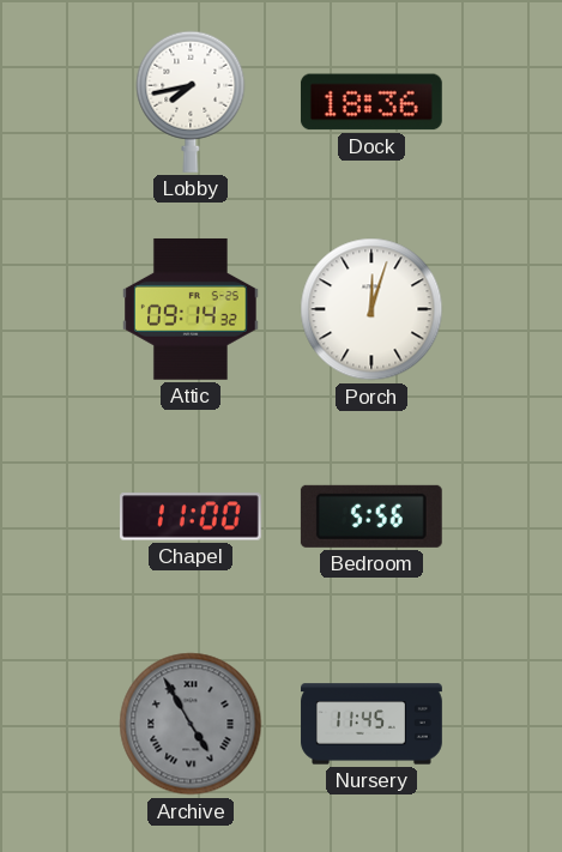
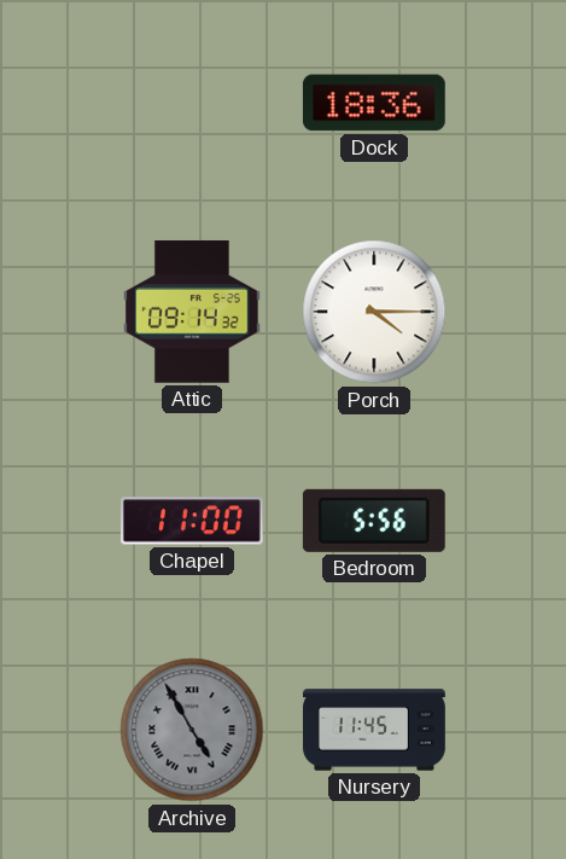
Lobby: 7:43 -> none (191, 102)
Porch: 12:03 -> 4:15 (374, 312)
